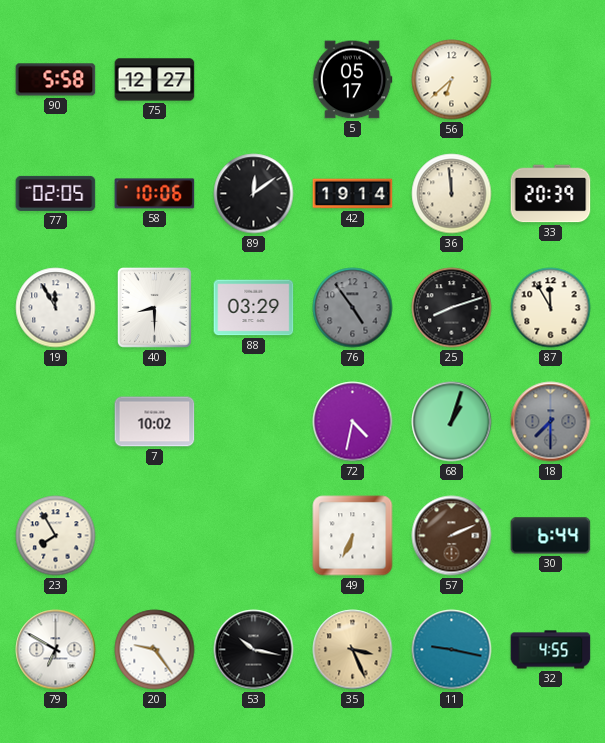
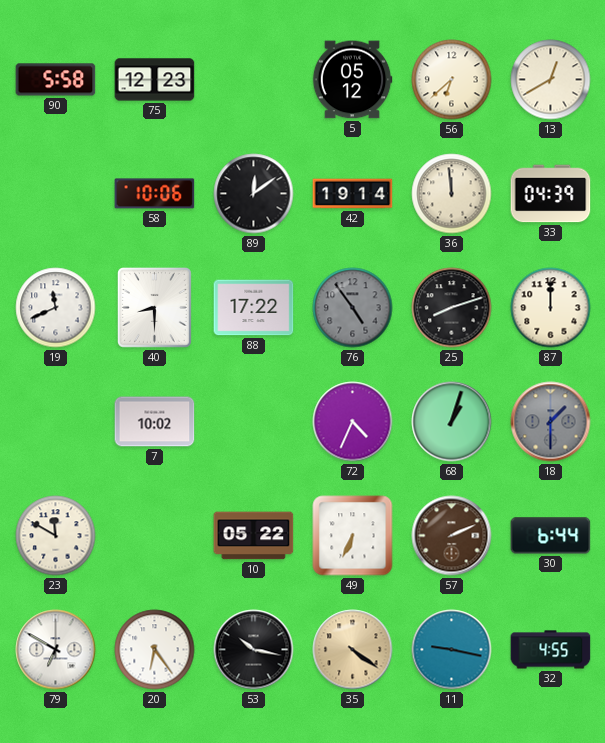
75: 12:27 -> 12:23 (155, 80)
5: 05:17 -> 05:12 (352, 80)
13: none -> 12:40 (551, 80)
77: 02:05 -> none (56, 193)
33: 20:39 -> 04:39 (551, 194)
19: 11:55 -> 11:41 (56, 308)
88: 03:29 -> 17:22 (254, 308)
87: 11:55 -> 12:00 (551, 308)
72: 4:32 -> 4:34 (353, 422)
18: 7:30 -> 1:30 (551, 422)
23: 7:55 -> 11:50 (56, 536)
10: none -> 05:22 (254, 536)
20: 9:24 -> 6:24 (155, 650)
35: 3:26 -> 4:21 (353, 650)
